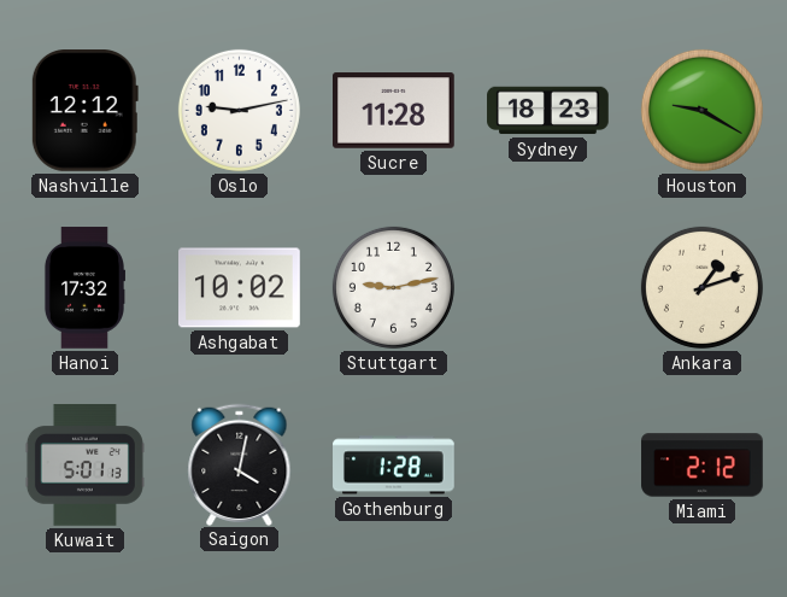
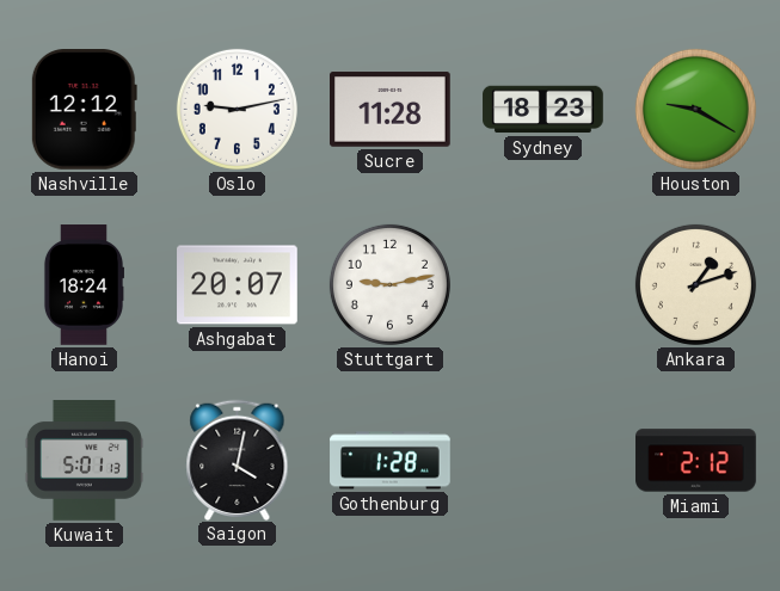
Hanoi: 17:32 -> 18:24 (82, 285)
Ashgabat: 10:02 -> 20:07 (238, 285)
